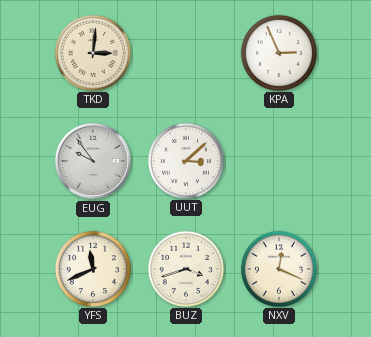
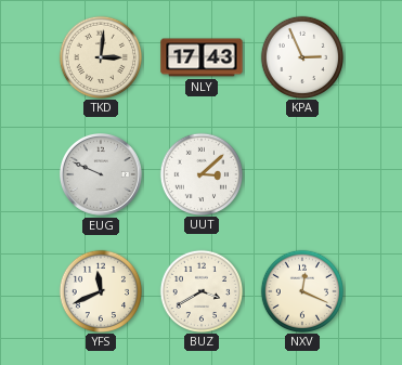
NLY: none -> 17:43 (202, 57)
EUG: 9:54 -> 9:49 (102, 175)
BUZ: 3:42 -> 3:40 (200, 290)
